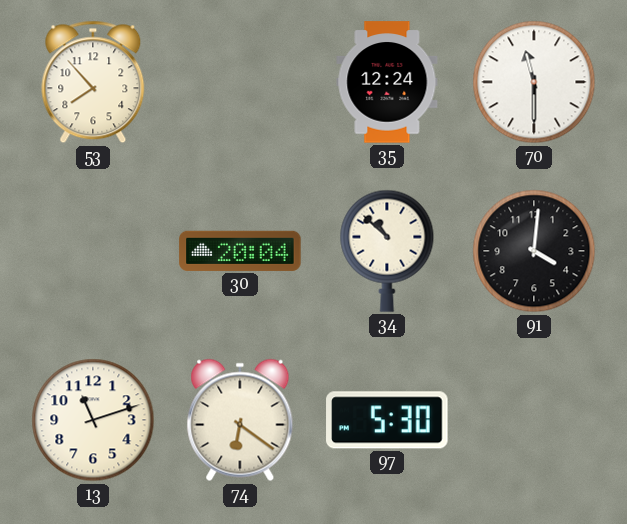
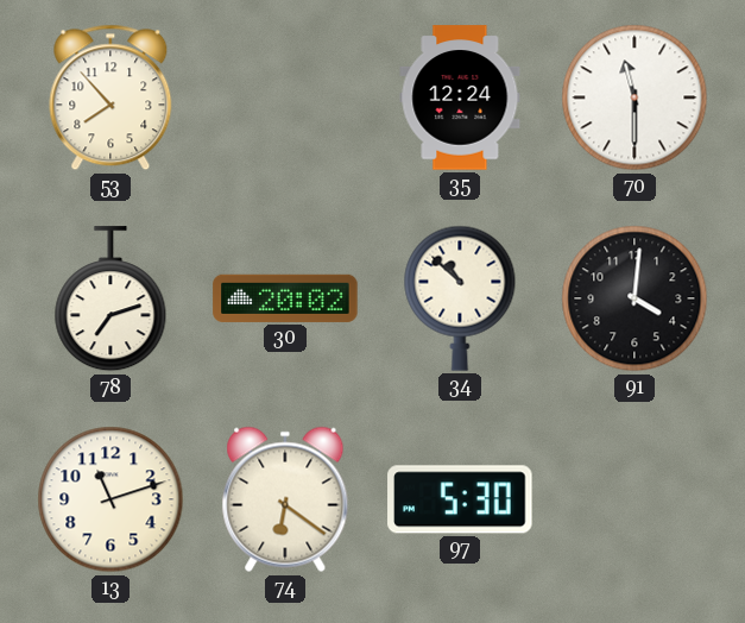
78: none -> 7:12 (111, 300)
30: 20:04 -> 20:02 (285, 298)
